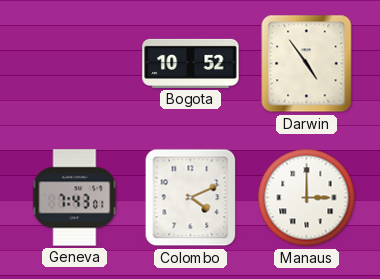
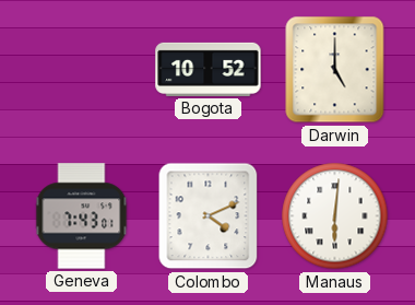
Darwin: 4:54 -> 5:00 (335, 70)
Manaus: 3:00 -> 6:01 (335, 216)
